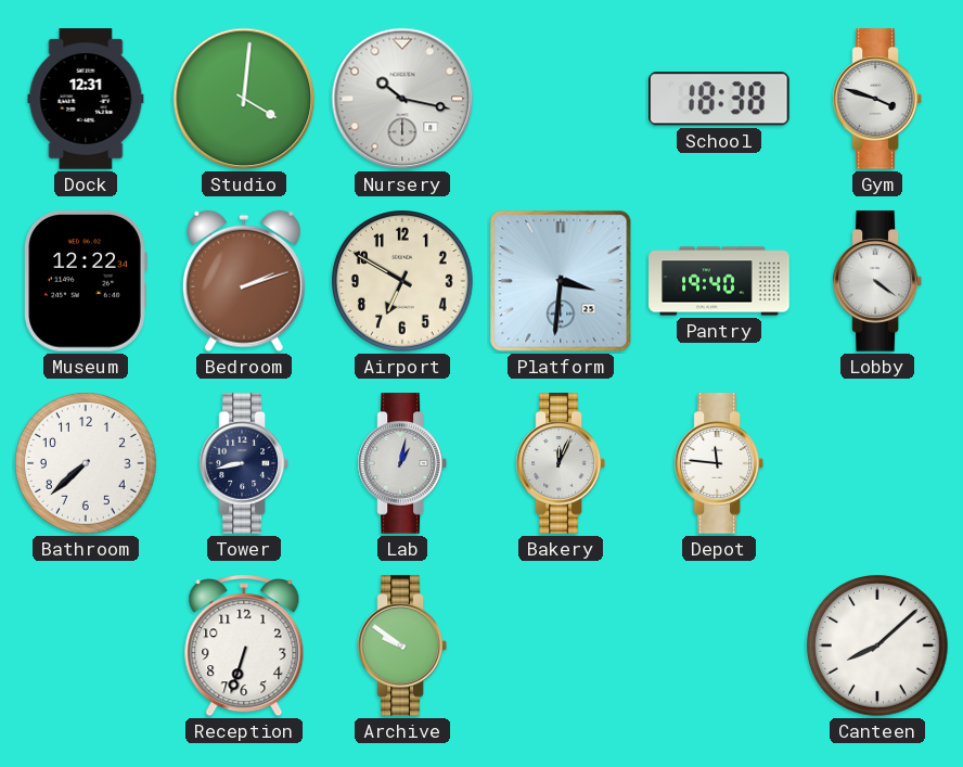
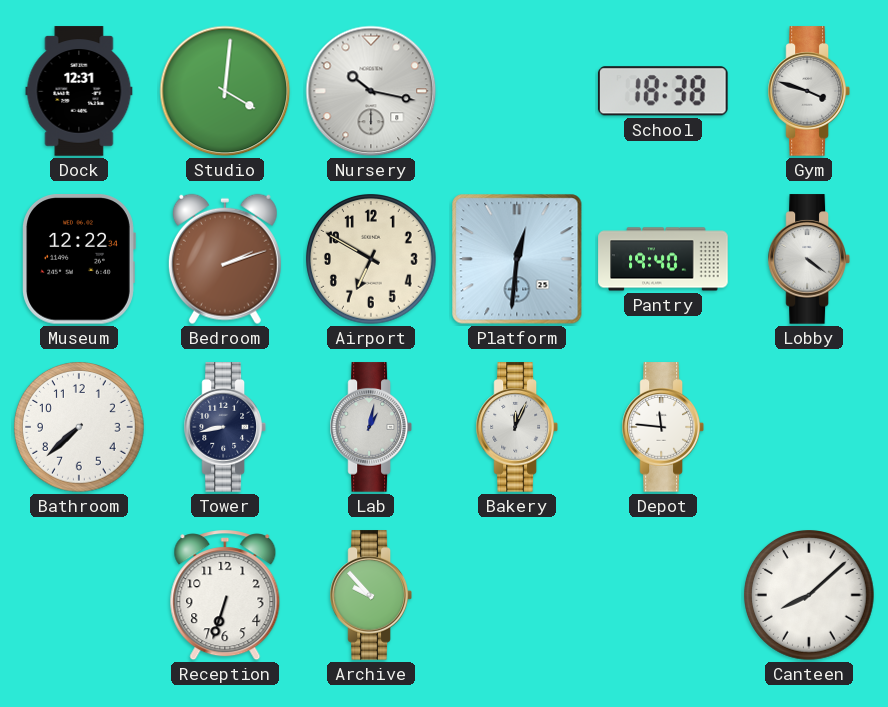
Platform: 3:31 -> 12:31 (517, 259)
Archive: 9:51 -> 9:53 (371, 595)
